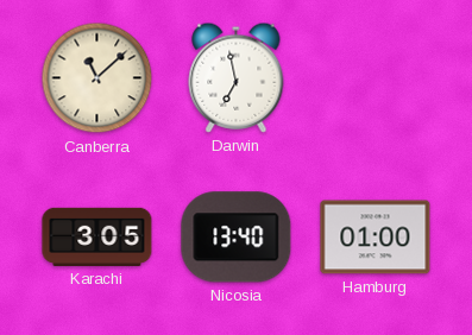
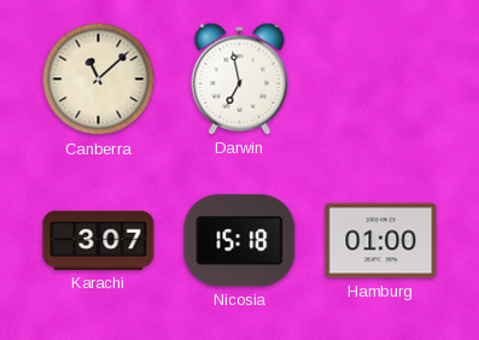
Karachi: 3:05 -> 3:07 (99, 240)
Nicosia: 13:40 -> 15:18 (240, 241)
